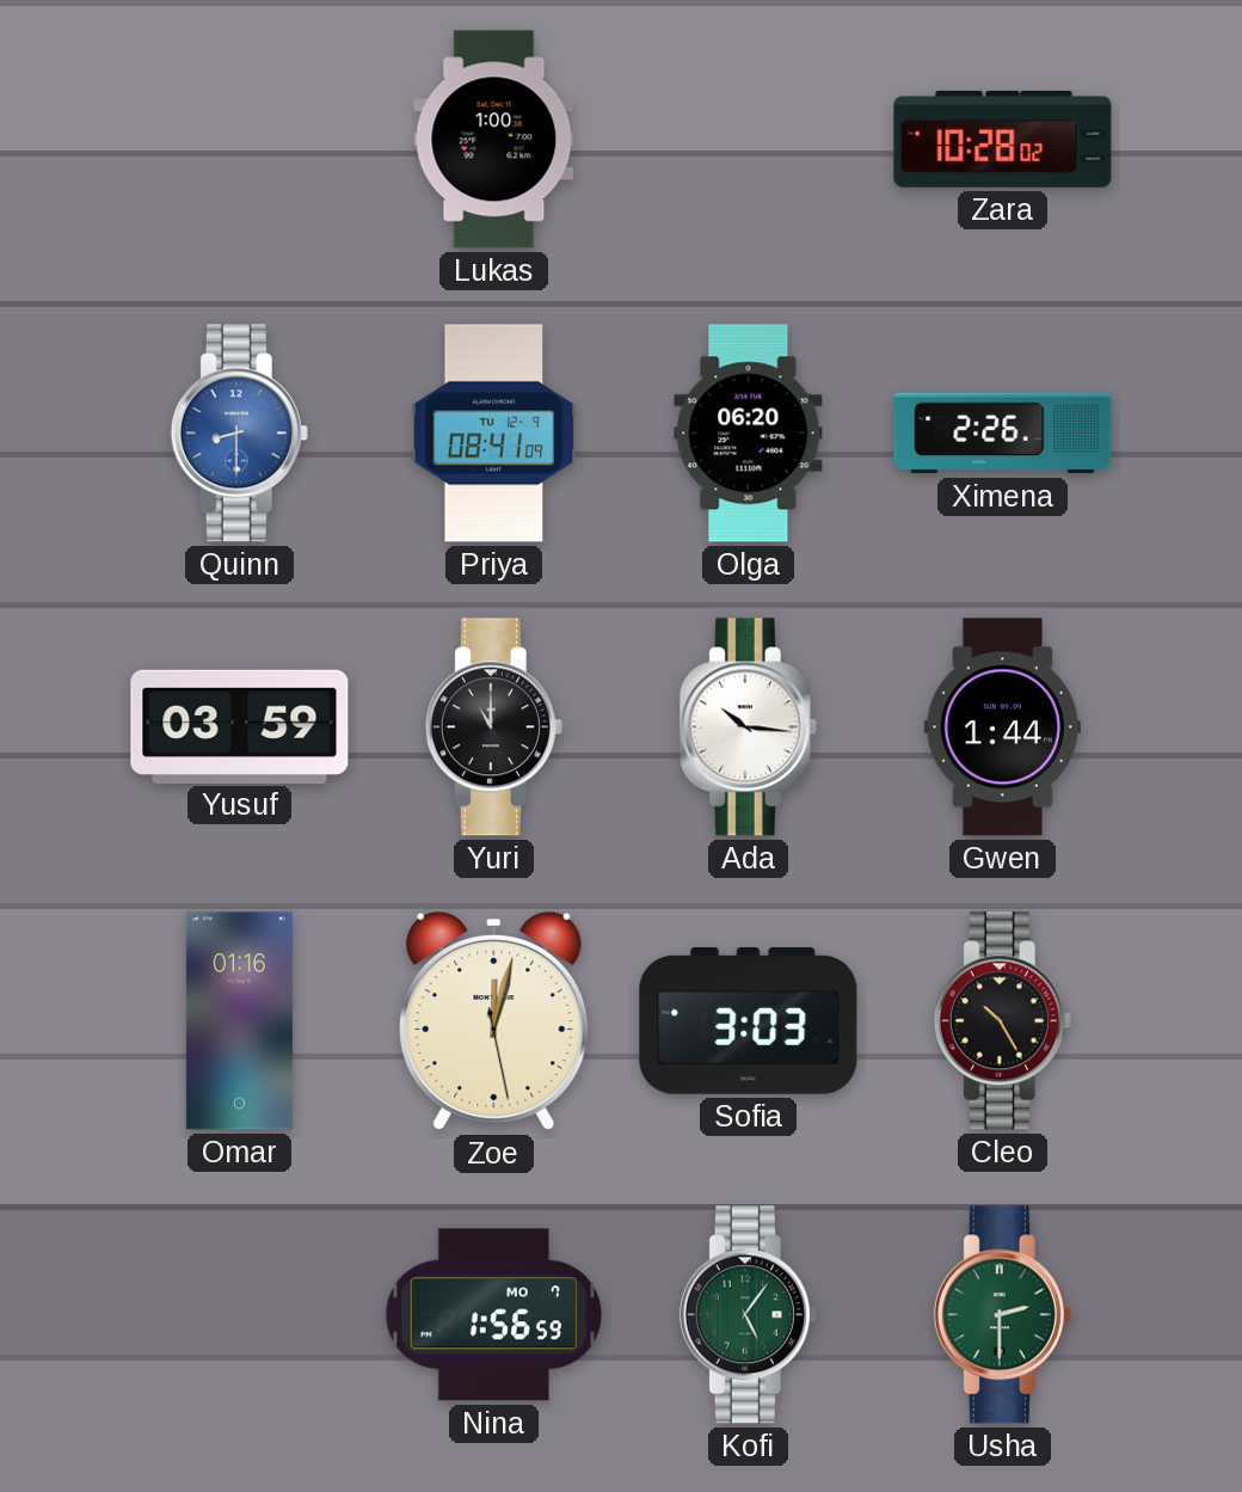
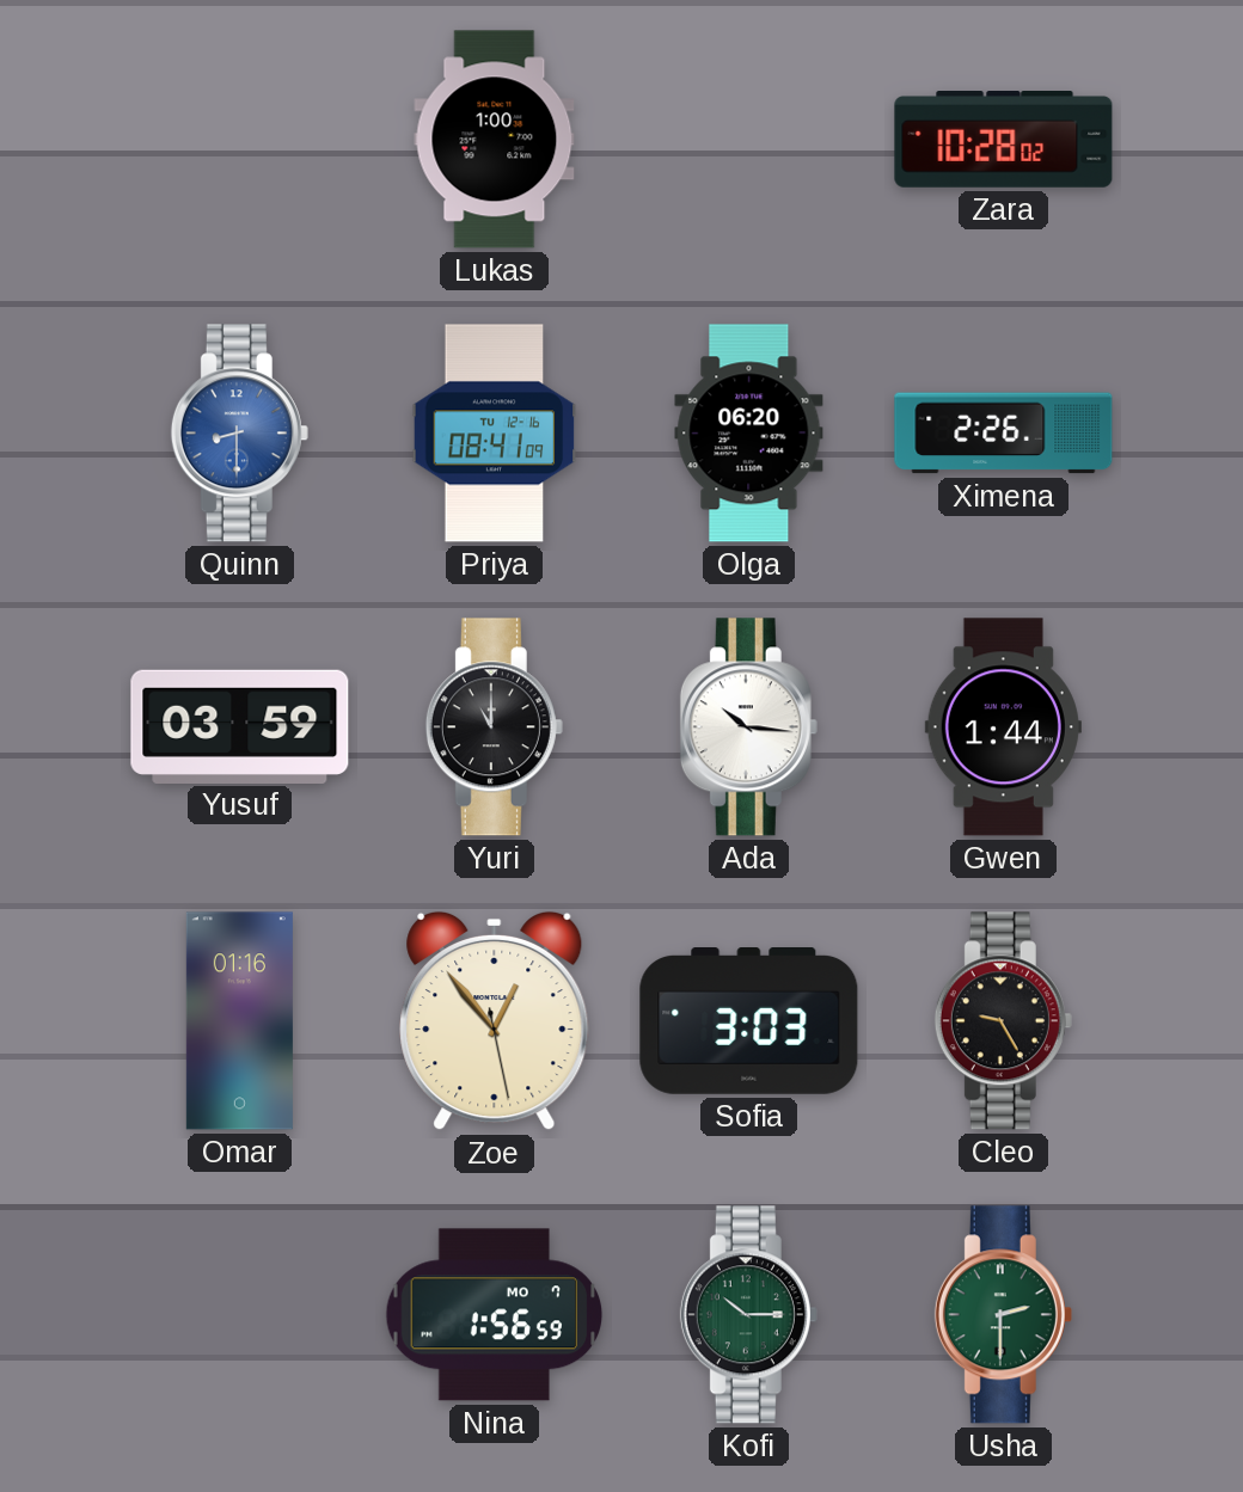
Priya date: TU 12-9 -> TU 12-16 (495, 434)
Zoe: 12:02 -> 12:53 (495, 1021)
Cleo: 10:25 -> 9:25 (1003, 1021)
Kofi: 5:06 -> 10:15 (748, 1315)
